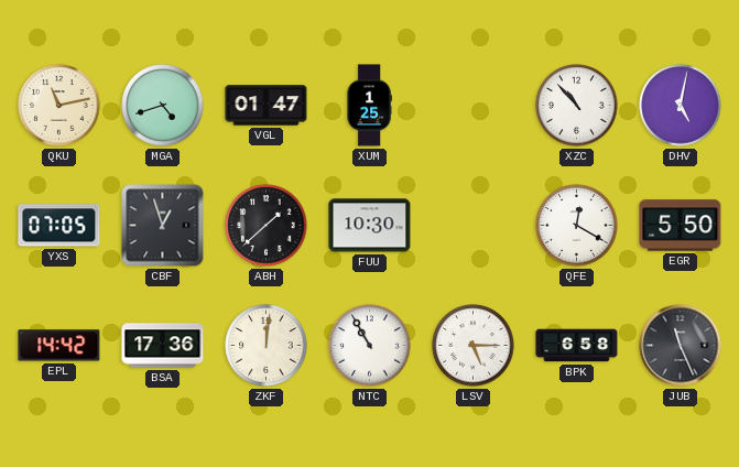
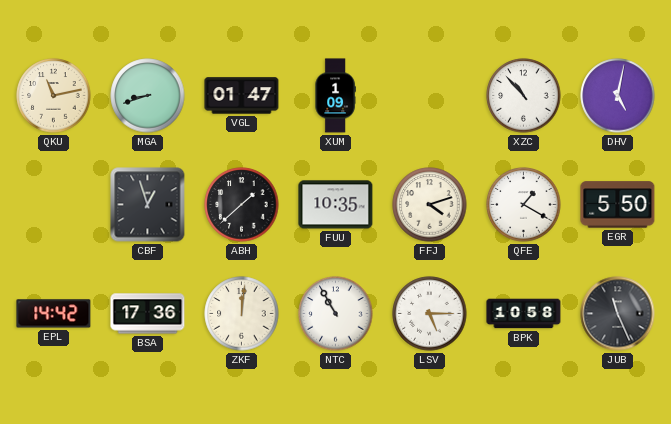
MGA: 4:42 -> 8:42 (148, 96)
XUM: 1:25 -> 1:09 (335, 96)
YXS: 07:05 -> none (59, 226)
FUU: 10:30 -> 10:35 (336, 205)
FFJ: none -> 4:12 (430, 205)
QFE: 12:20 -> 1:20 (524, 205)
BPK: 6:58 -> 10:58 (524, 314)
